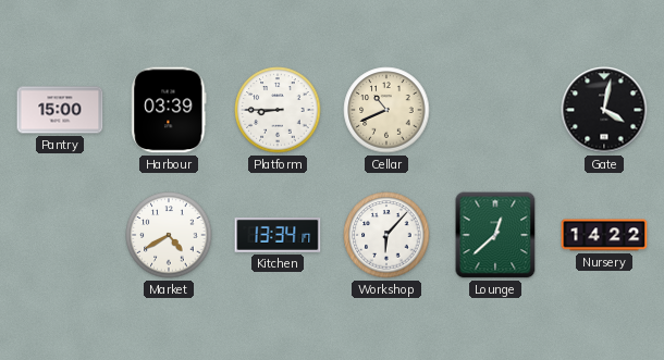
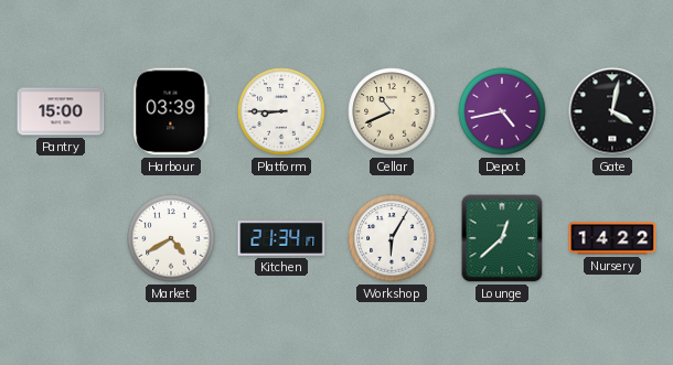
Depot: none -> 4:43 (502, 111)
Kitchen: 13:34 -> 21:34 (281, 239)
Workshop: 6:07 -> 6:05 (392, 238)
